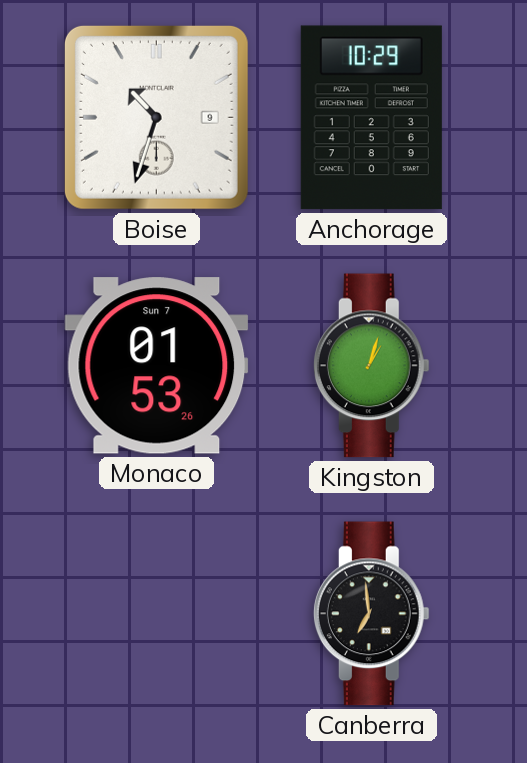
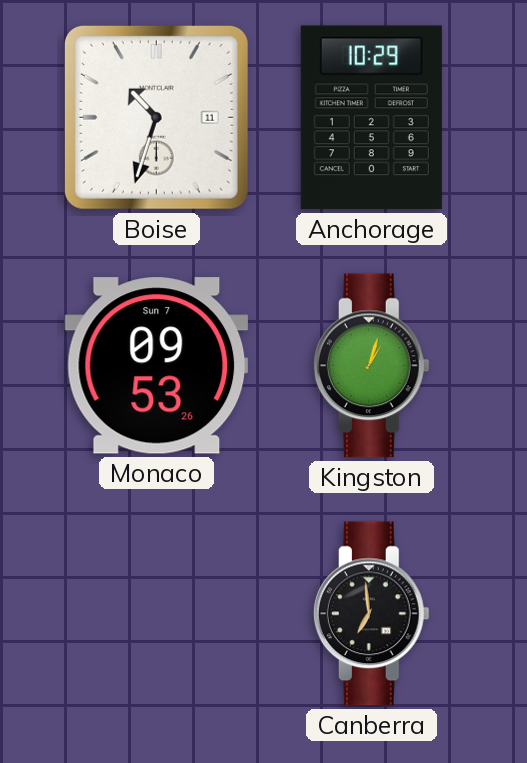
Boise date: 9 -> 11 (156, 117)
Monaco: 01:53 -> 09:53 (157, 366)
